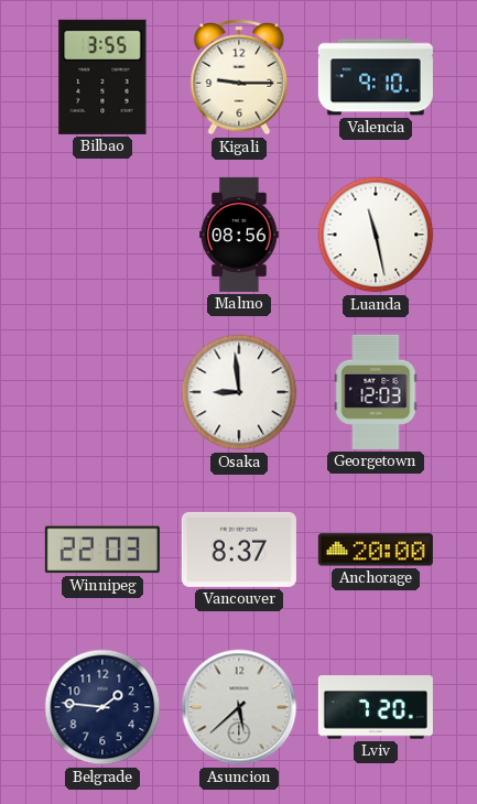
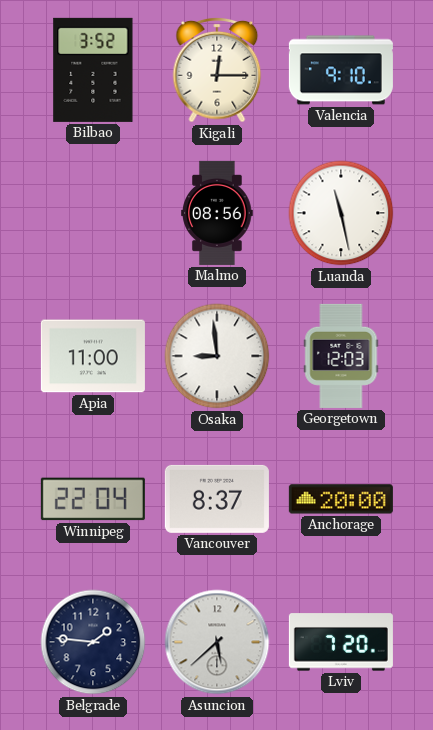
Bilbao: 3:55 -> 3:52 (93, 70)
Kigali: 9:15 -> 12:15 (217, 70)
Apia: none -> 11:00 (93, 356)
Winnipeg: 22:03 -> 22:04 (93, 499)
